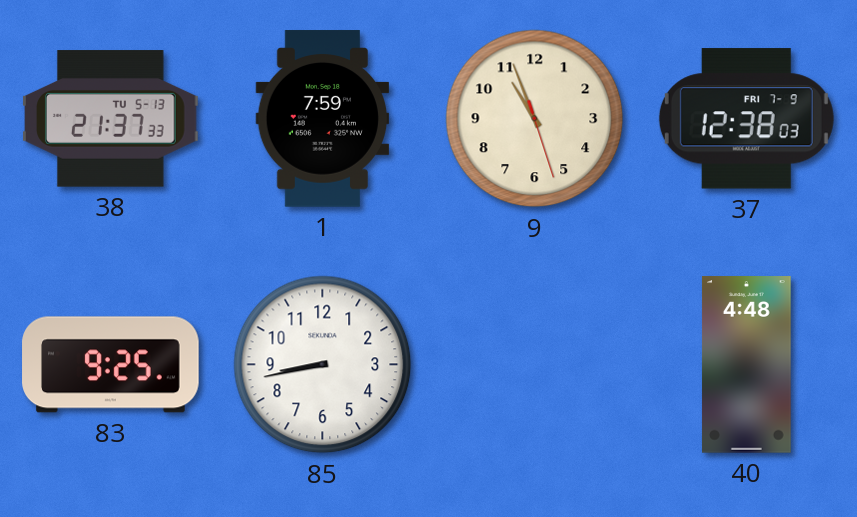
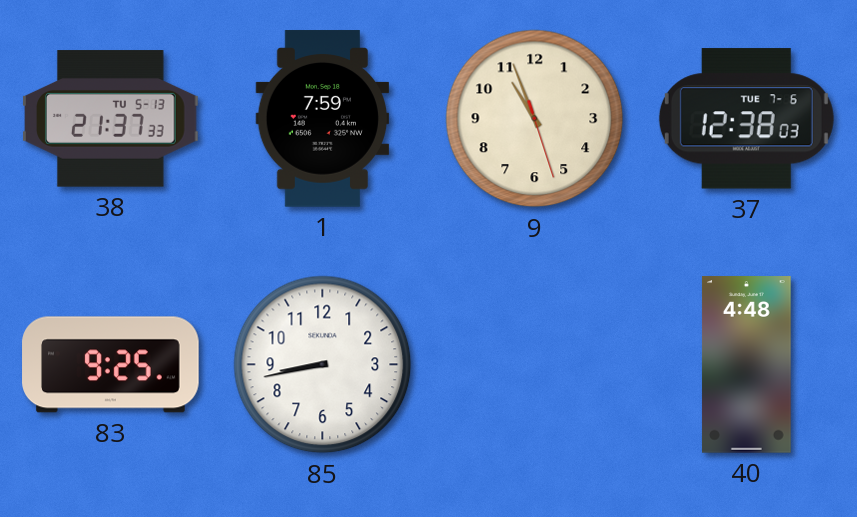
37 date: FRI 7-9 -> TUE 7-6 (746, 119)
